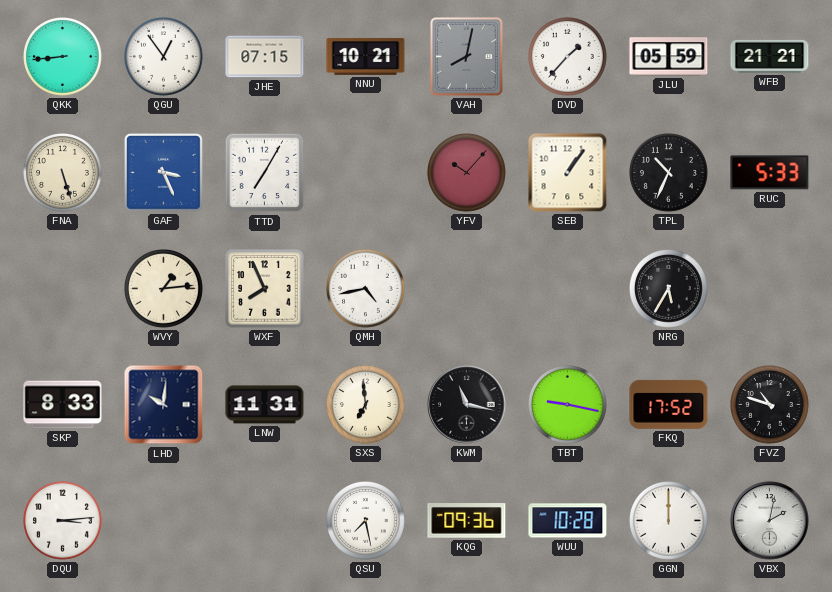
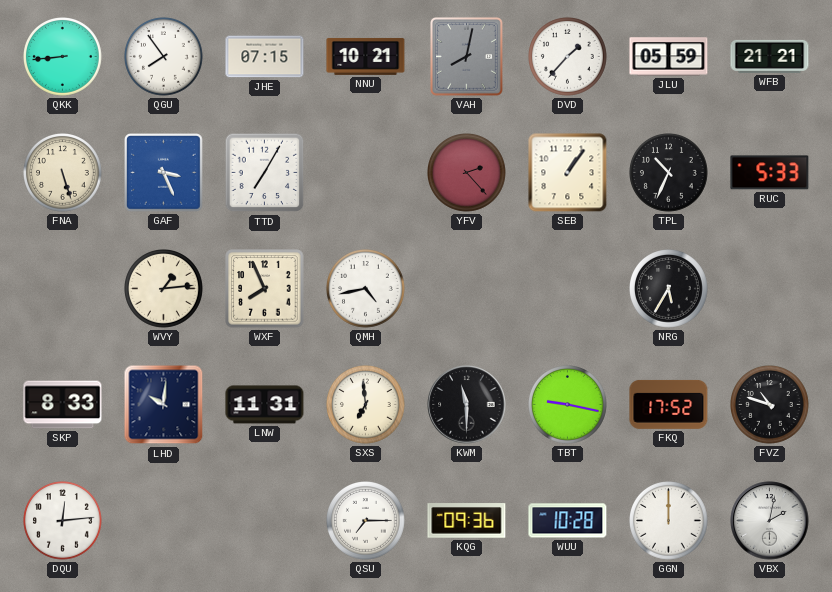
QGU: 12:54 -> 7:54 (164, 57)
YFV: 10:07 -> 2:23 (467, 173)
KWM: 11:17 -> 11:30 (467, 405)
DQU: 3:14 -> 12:14 (63, 521)
QSU: 7:28 -> 7:15 (366, 521)
